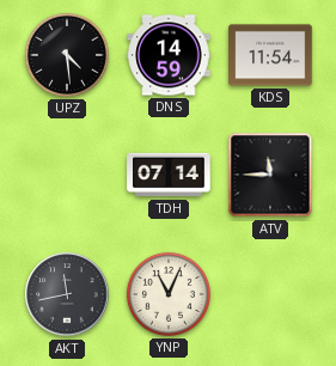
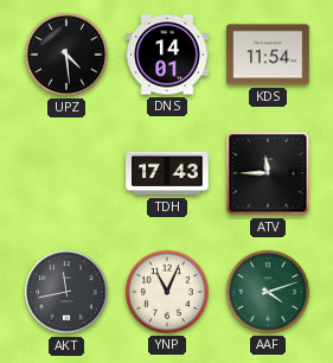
DNS: 14:59 -> 14:01 (167, 55)
TDH: 07:14 -> 17:43 (167, 173)
AAF: none -> 4:12 (268, 292)
